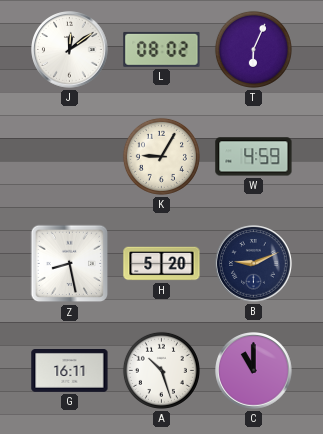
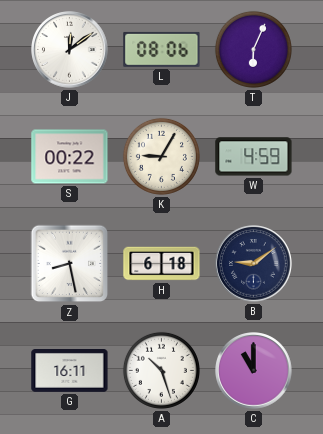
L: 08:02 -> 08:06 (162, 49)
S: none -> 00:22 (70, 157)
H: 5:20 -> 6:18 (162, 264)
B: 9:11 -> 9:09 (254, 264)
